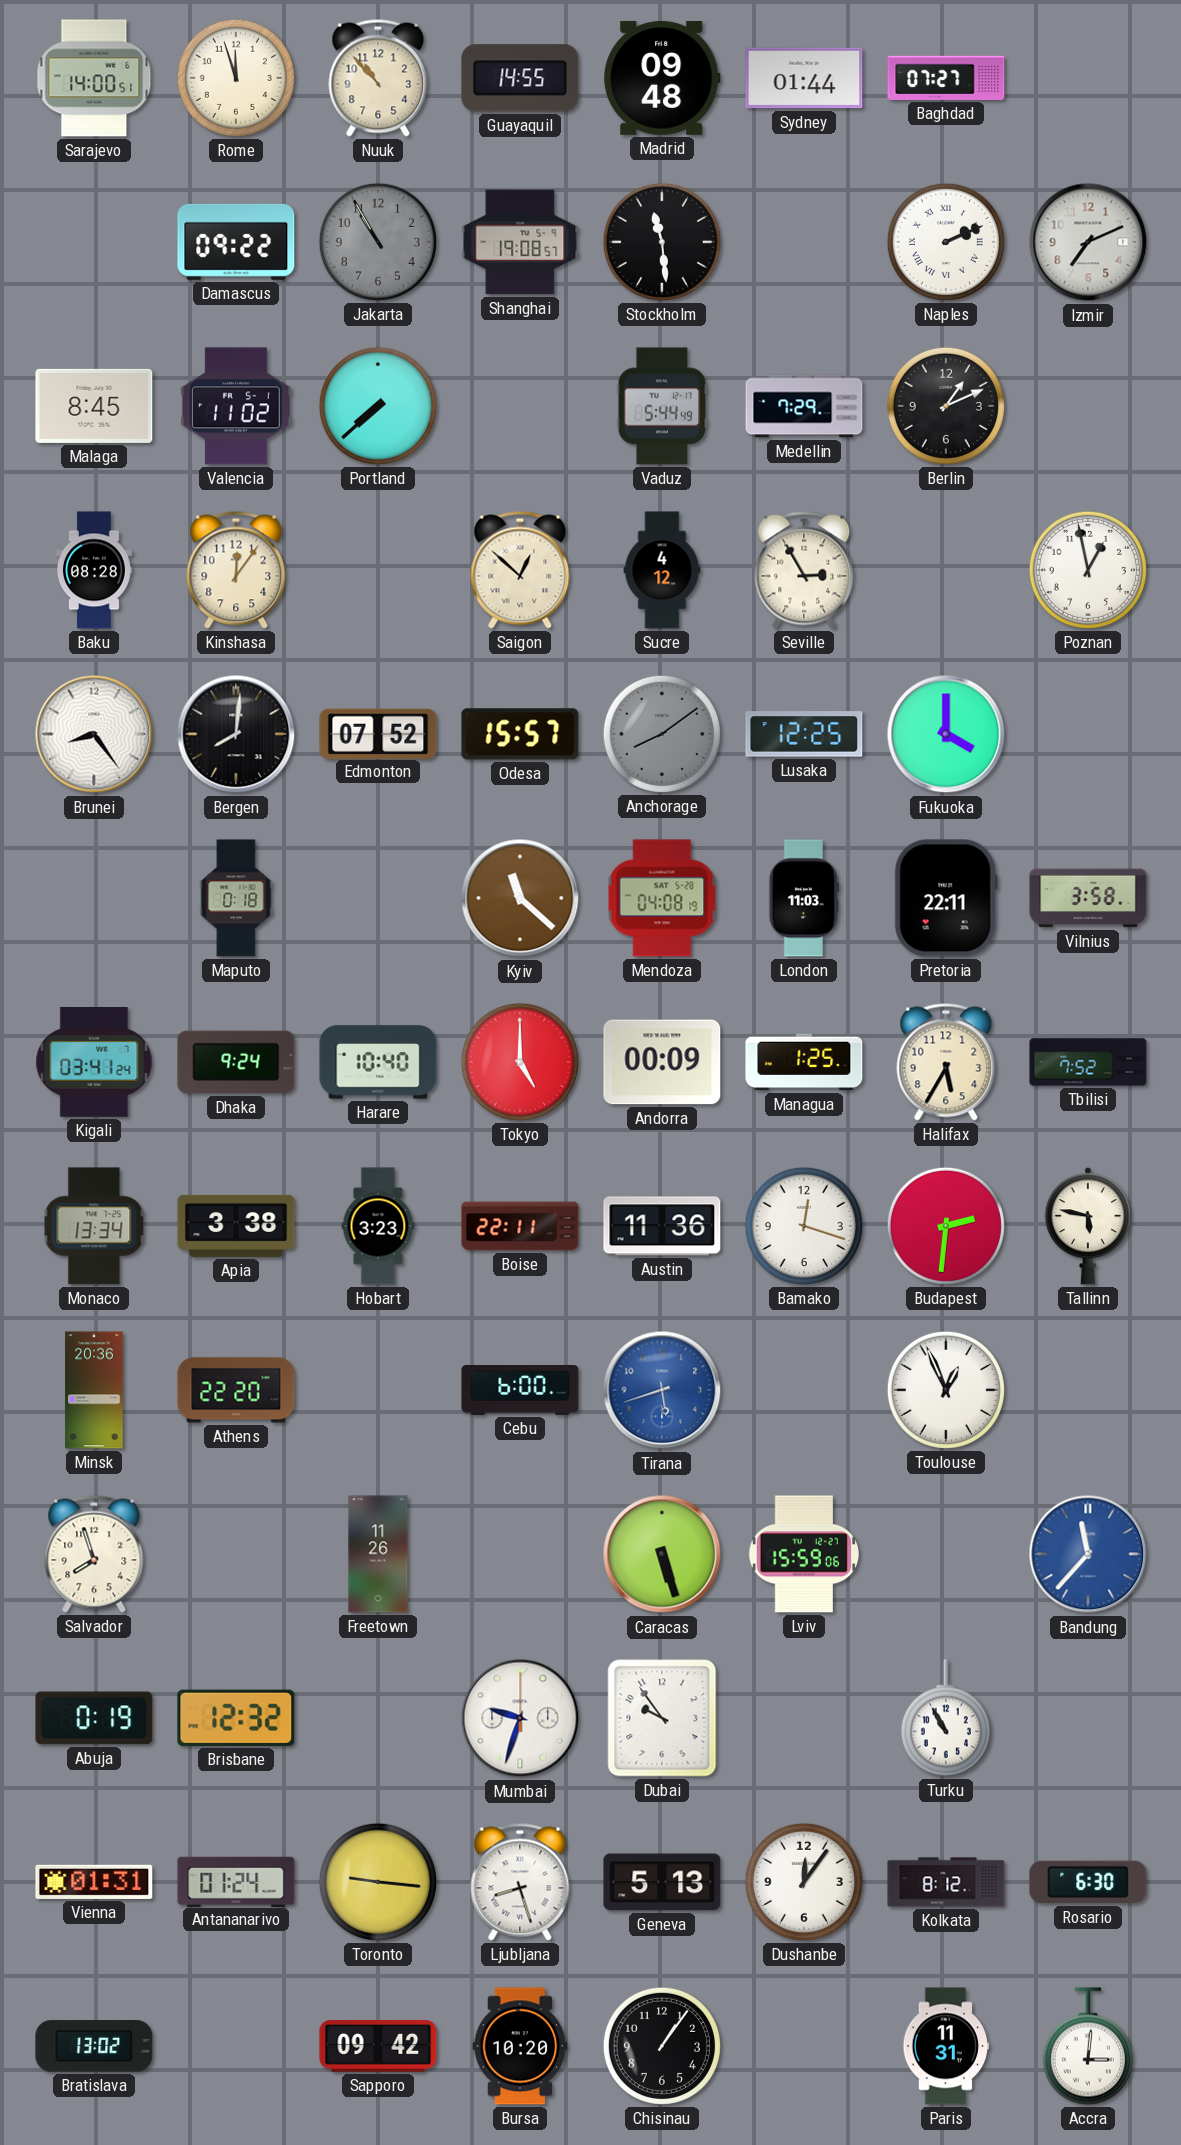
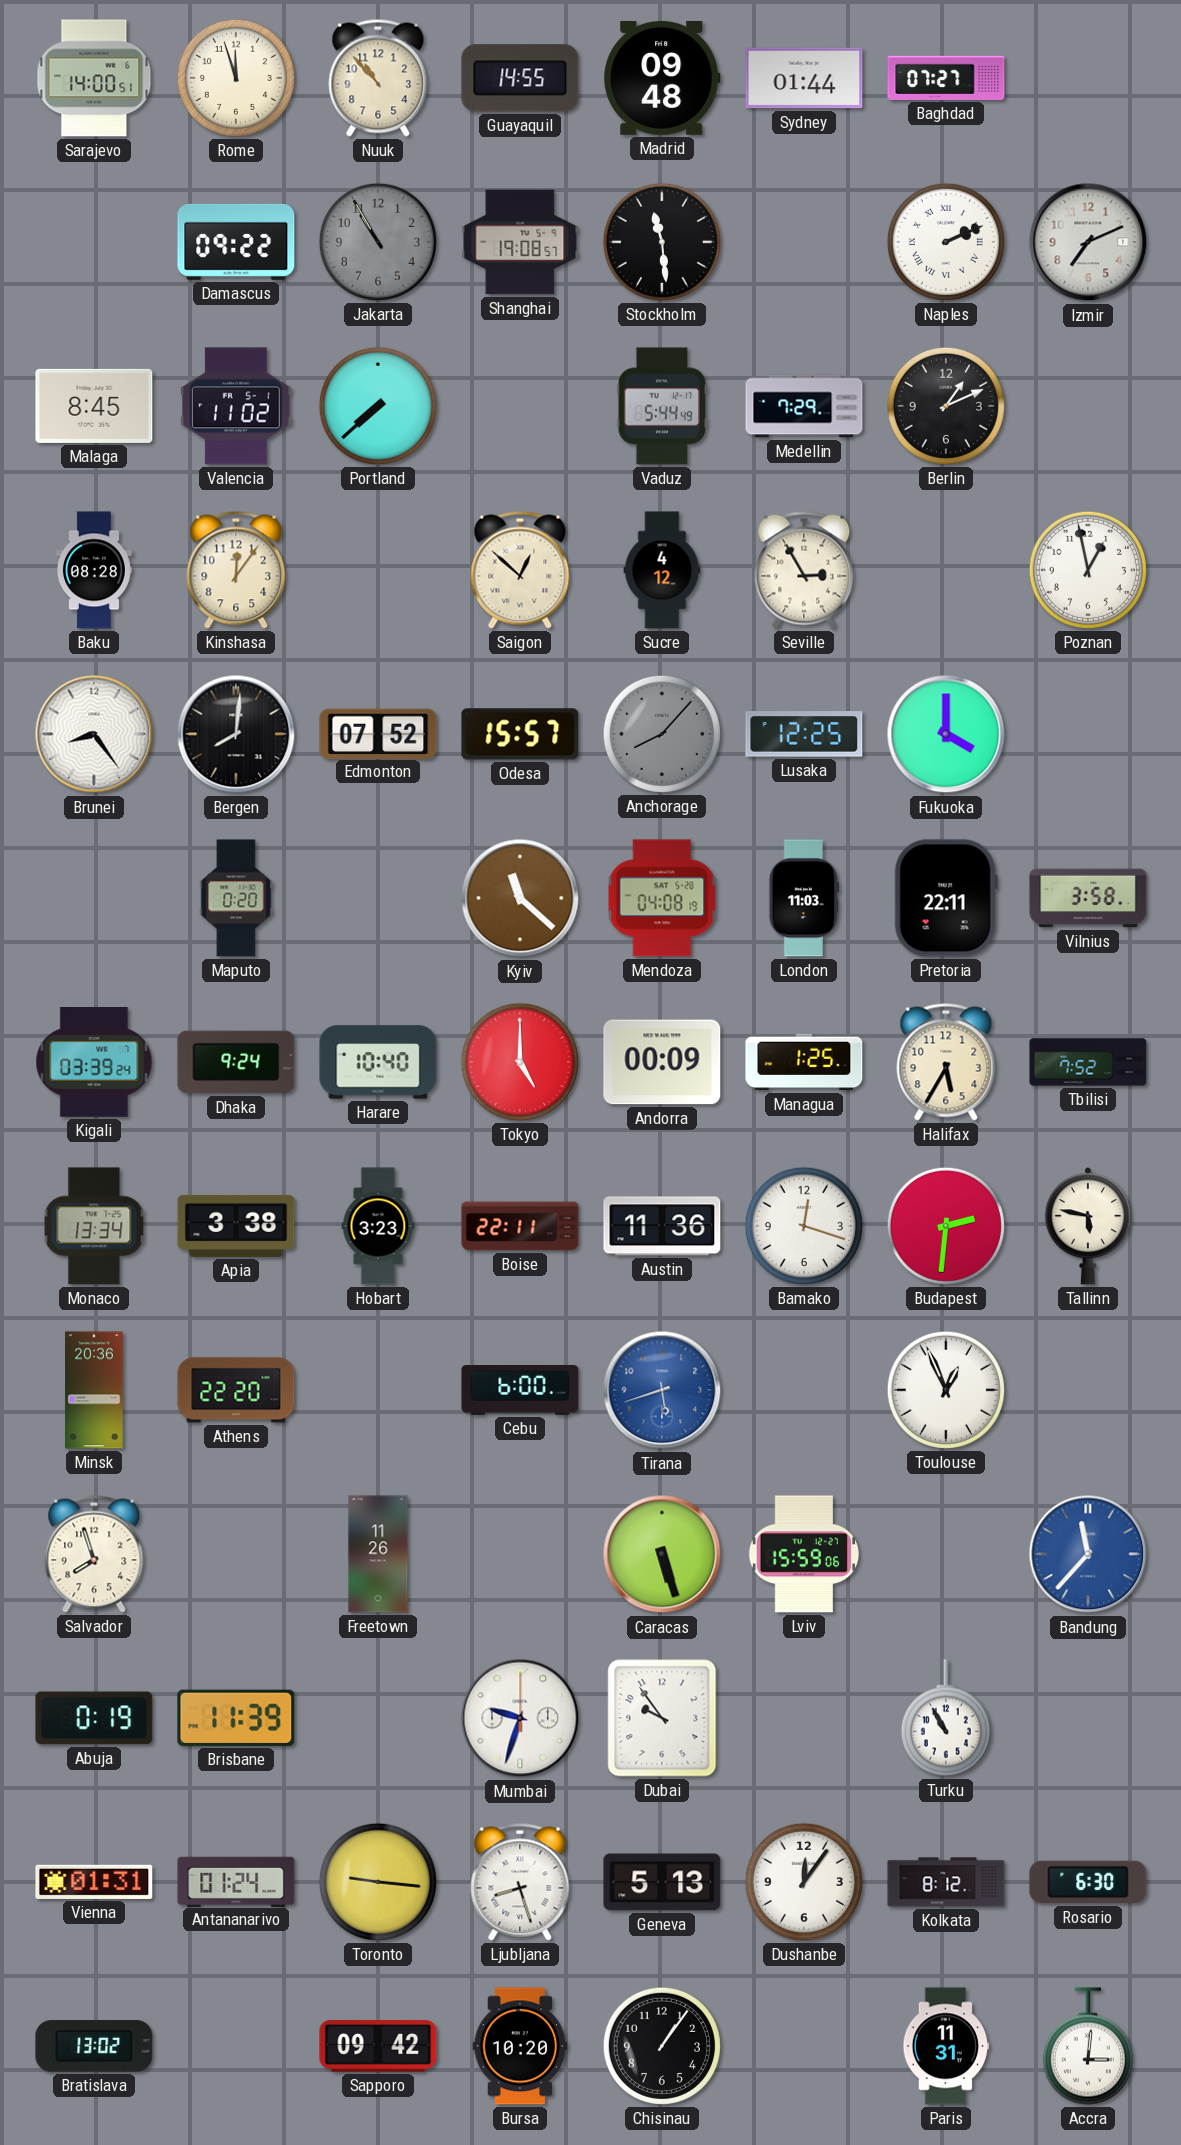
Anchorage: 8:09 -> 8:07 (662, 734)
Maputo: 0:18 -> 0:20 (236, 898)
Kigali: 03:41 -> 03:39 (94, 1063)
Brisbane: 12:32 -> 11:39 (236, 1718)
